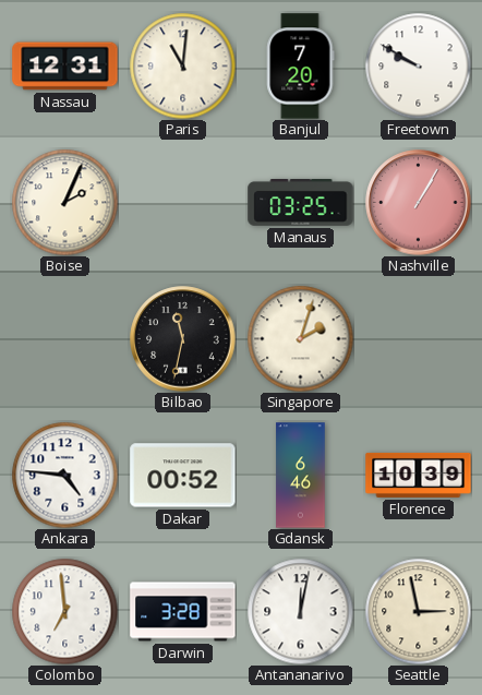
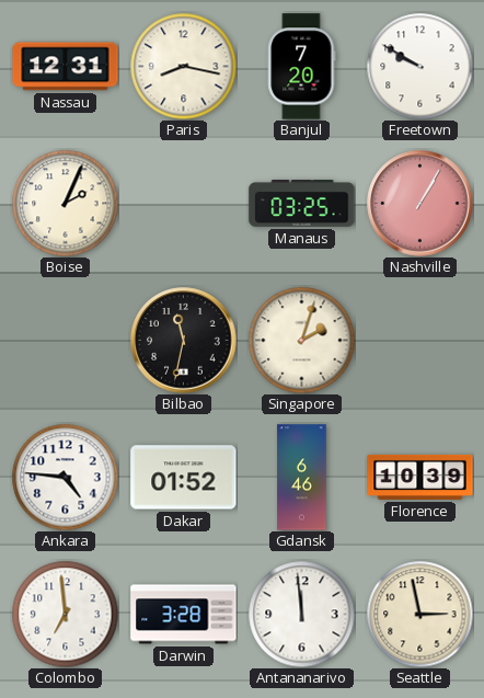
Paris: 11:01 -> 8:17 (183, 66)
Dakar: 00:52 -> 01:52 (184, 478)
Antananarivo: 12:02 -> 11:59 (301, 614)
